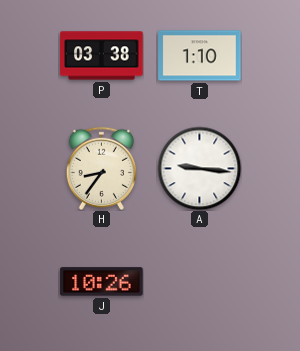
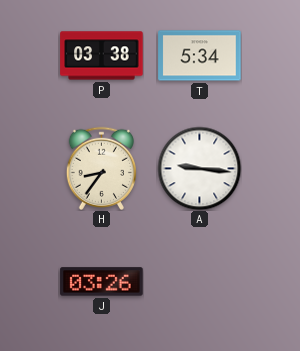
T: 1:10 -> 5:34 (200, 56)
J: 10:26 -> 03:26 (102, 282)
